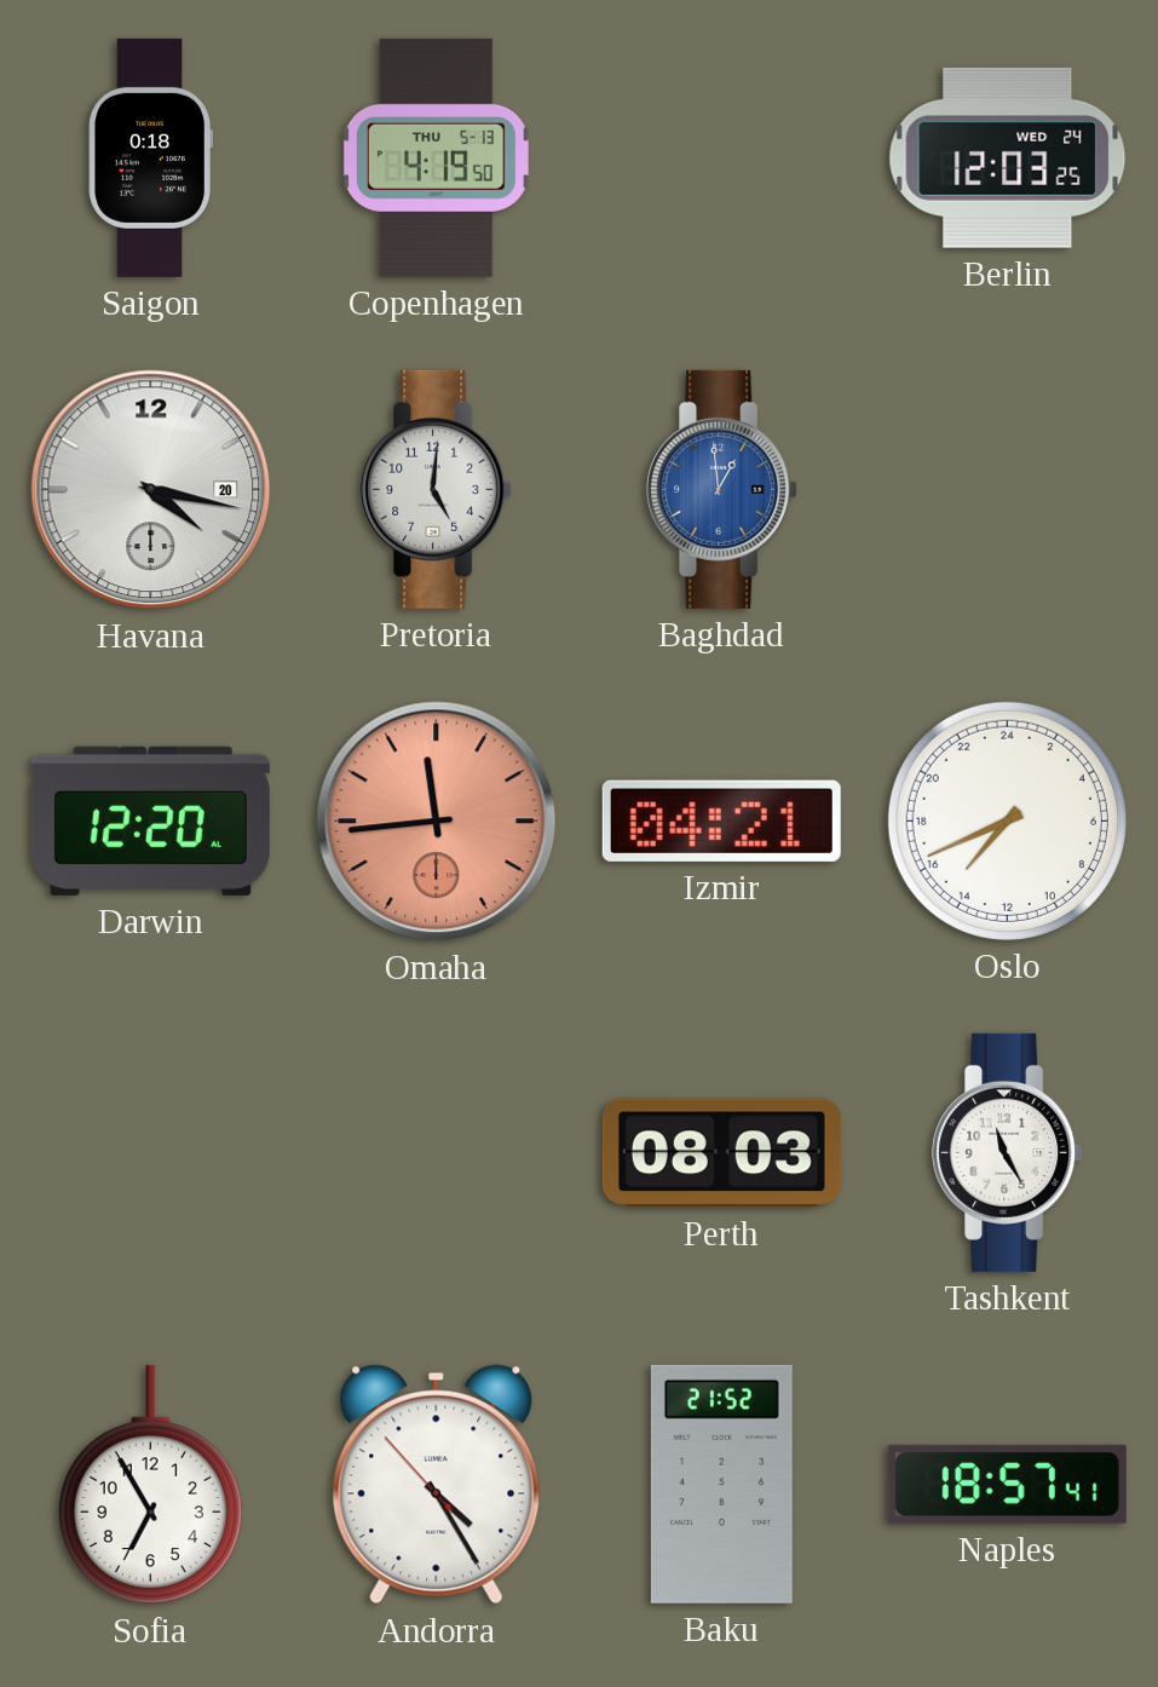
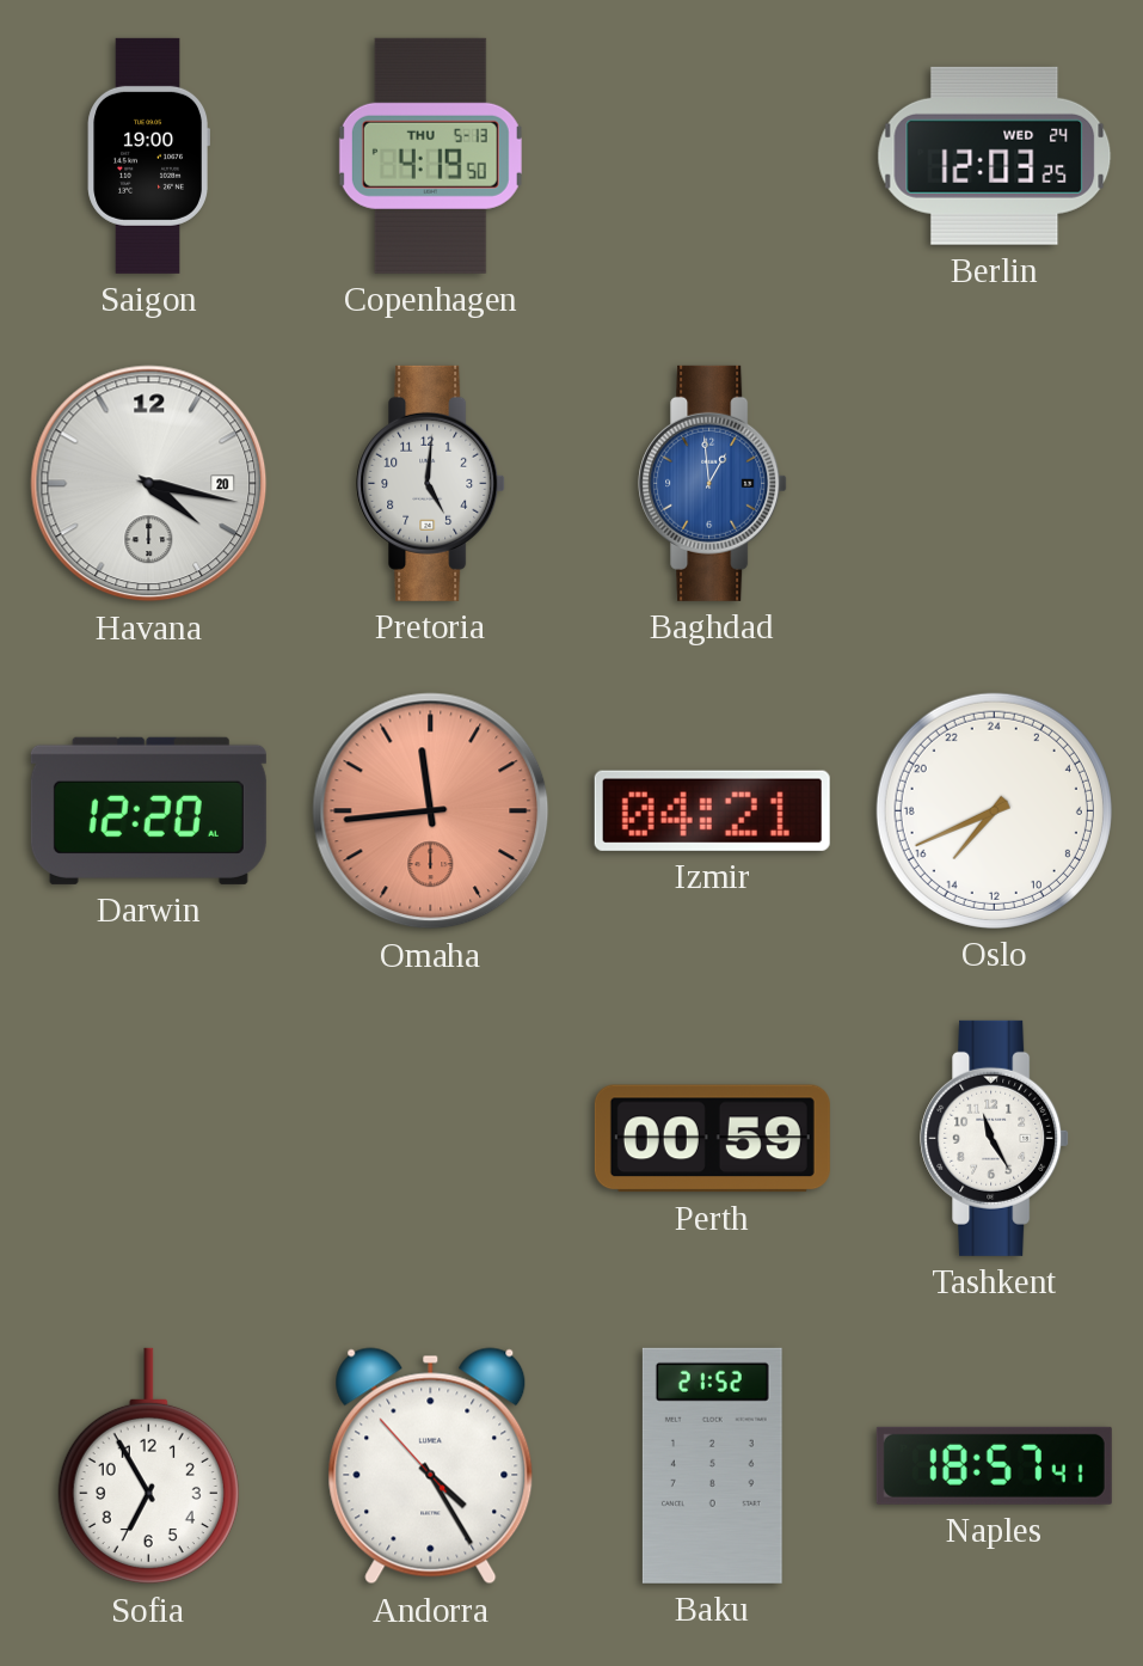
Saigon: 0:18 -> 19:00 (148, 155)
Perth: 08:03 -> 00:59 (712, 1139)
